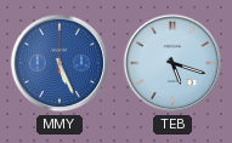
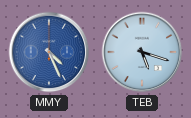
MMY: 5:26 -> 4:26 (49, 52)
